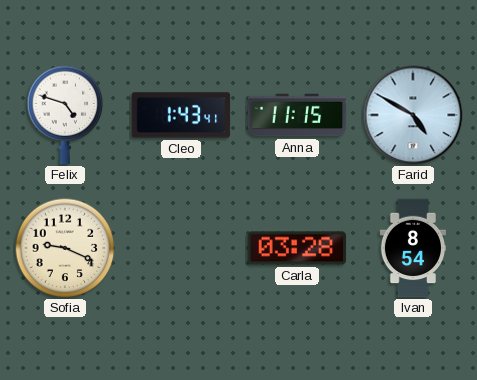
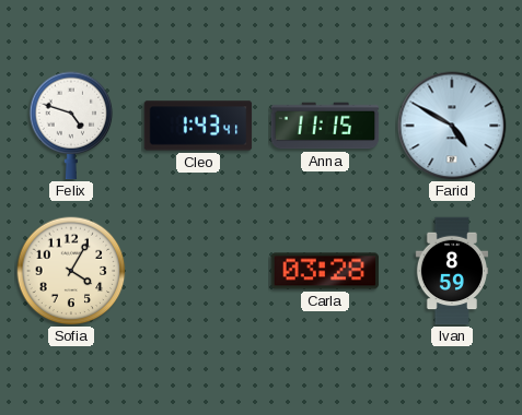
Sofia: 9:19 -> 4:05 (71, 271)
Ivan: 8:54 -> 8:59 (452, 271)
